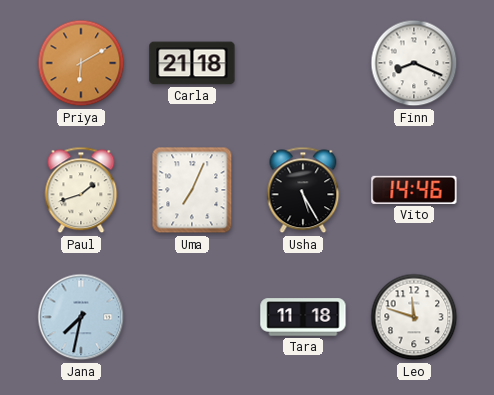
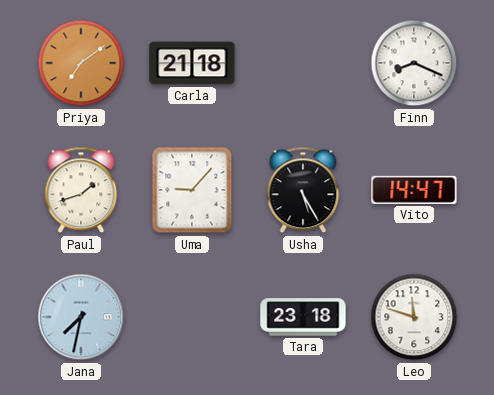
Priya: 6:10 -> 7:09 (81, 63)
Uma: 7:04 -> 9:07 (192, 190)
Vito: 14:46 -> 14:47 (414, 190)
Tara: 11:18 -> 23:18 (303, 317)
